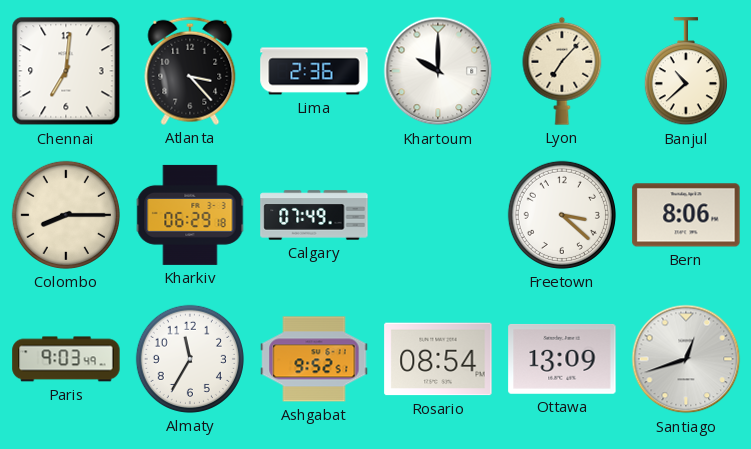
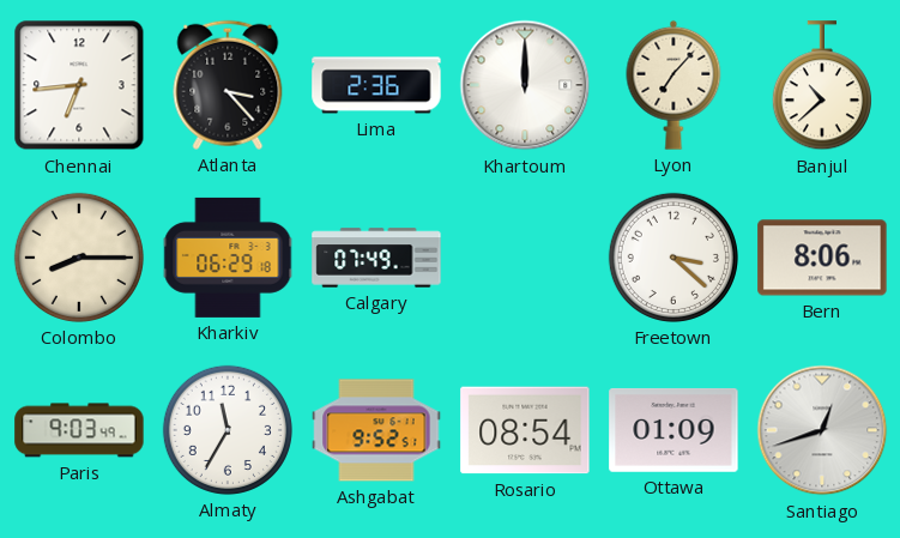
Chennai: 7:01 -> 6:44 (79, 85)
Khartoum: 10:00 -> 12:00 (525, 85)
Ottawa: 13:09 -> 01:09 (674, 430)
